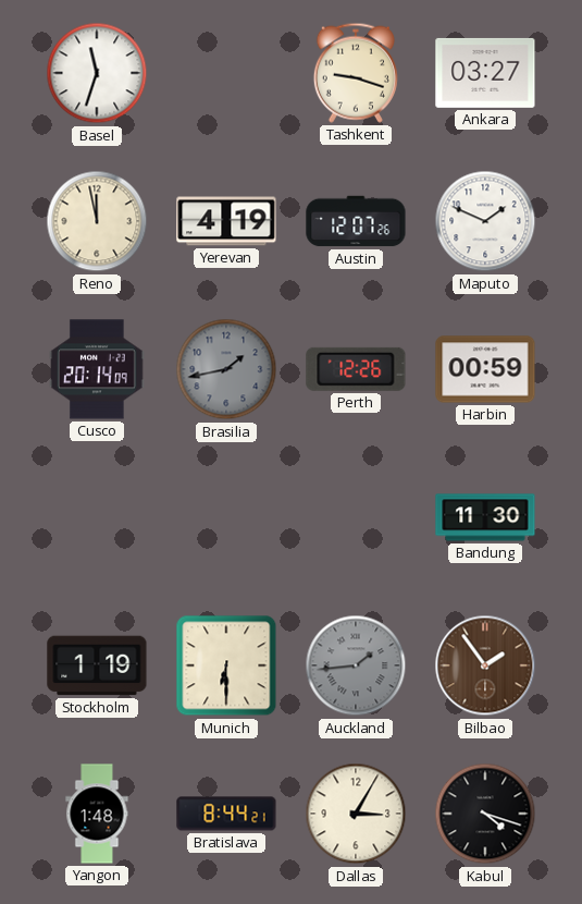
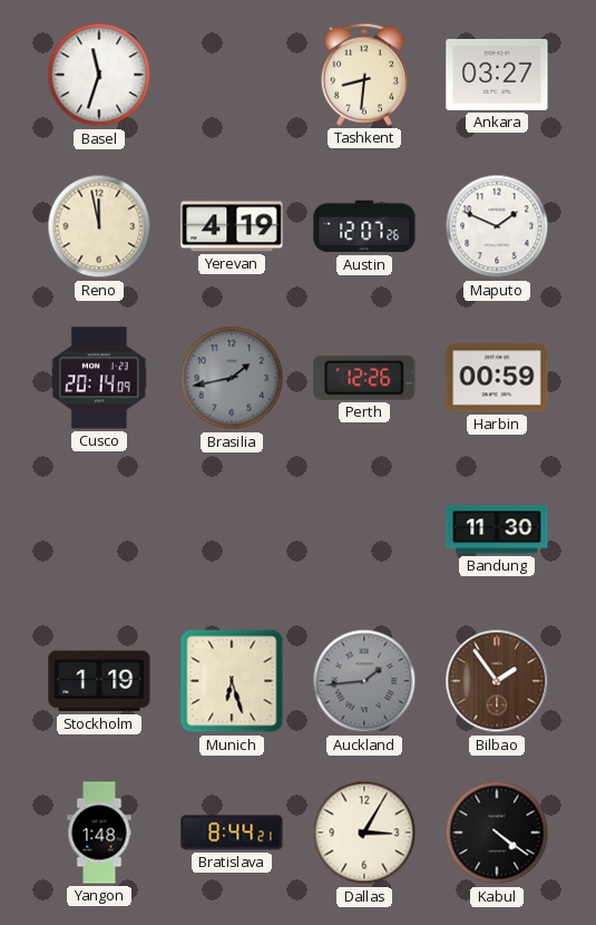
Tashkent: 9:18 -> 8:31 (364, 75)
Munich: 6:30 -> 6:27 (232, 681)
Kabul: 4:18 -> 4:21 (497, 833)
